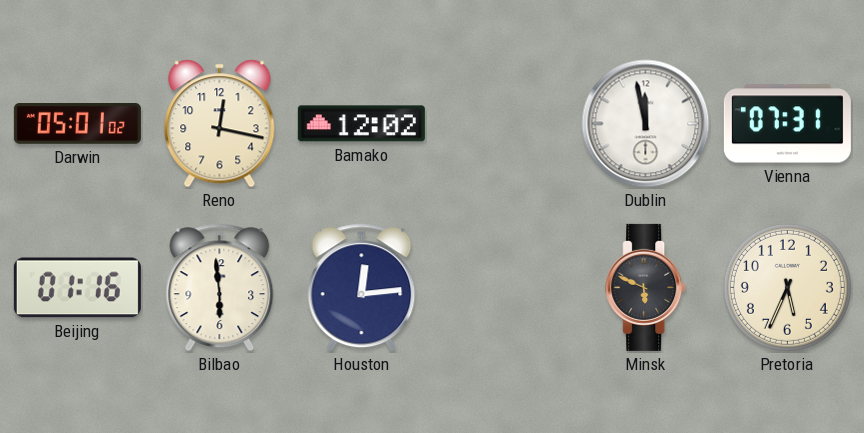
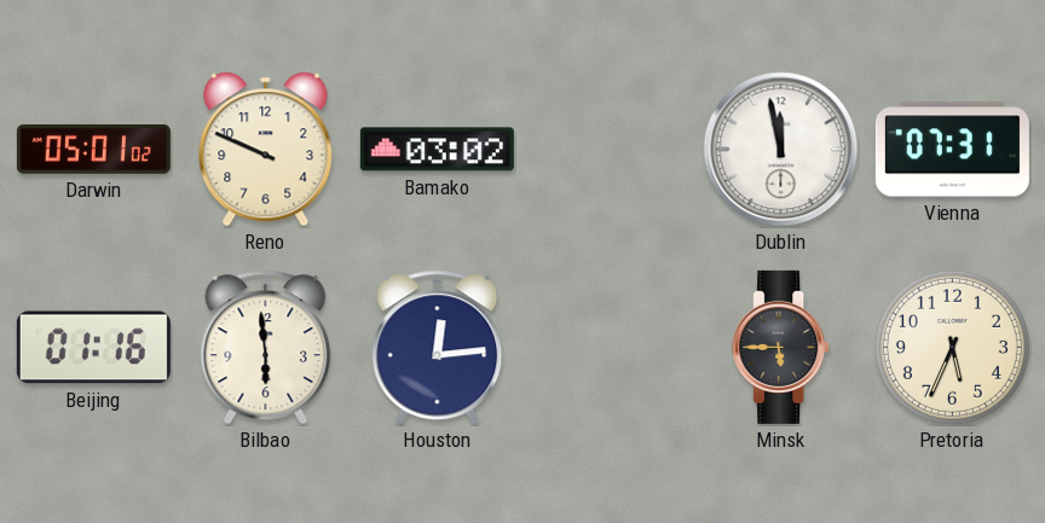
Reno: 12:17 -> 9:49 (266, 150)
Bamako: 12:02 -> 03:02 (437, 150)
Minsk: 5:49 -> 5:45 (781, 347)
